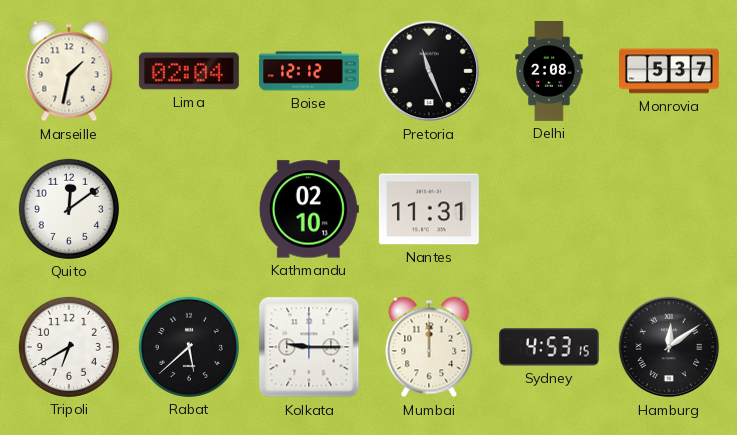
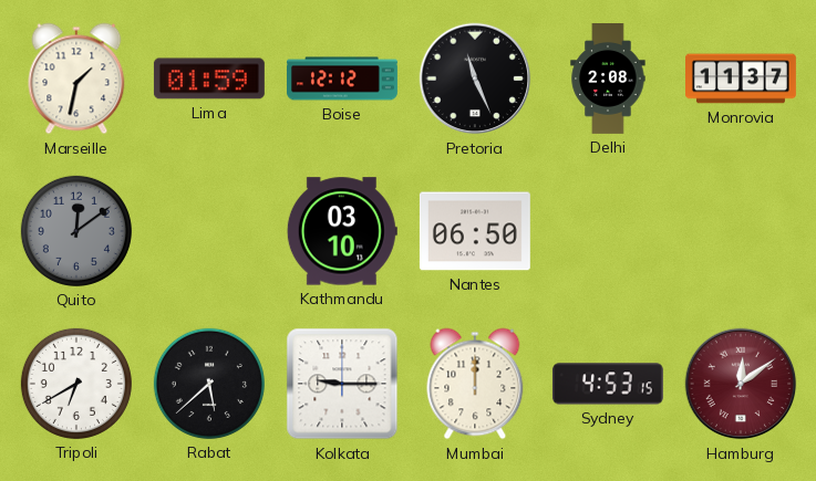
Lima: 02:04 -> 01:59 (209, 79)
Monrovia: 5:37 -> 11:37 (742, 79)
Quito dial: white -> grey (76, 231)
Kathmandu: 02:10 -> 03:10 (342, 231)
Nantes: 11:31 -> 06:50 (475, 231)
Hamburg dial: black -> burgundy (741, 384)
